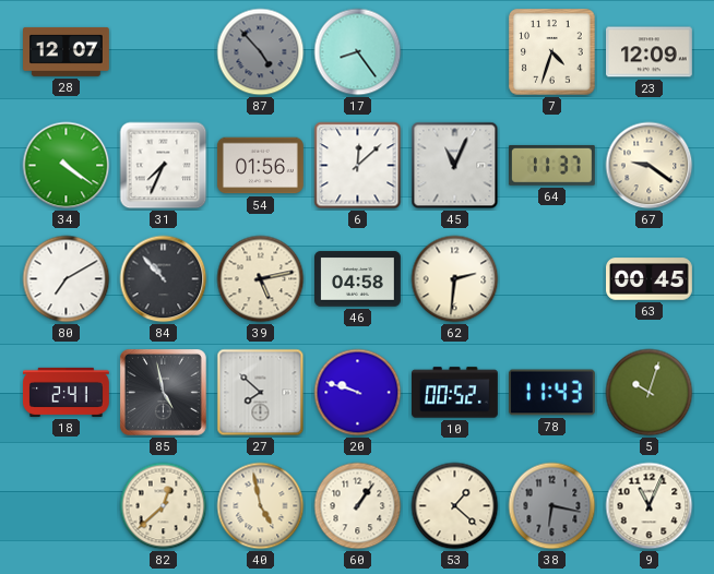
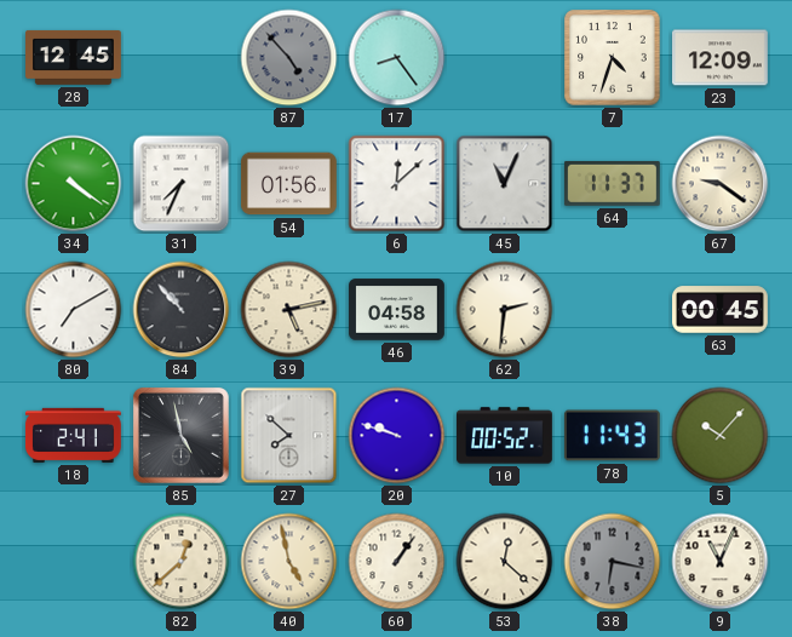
28: 12:07 -> 12:45 (74, 57)
5: 10:03 -> 10:07 (721, 436)
53: 1:22 -> 12:22 (505, 562)
